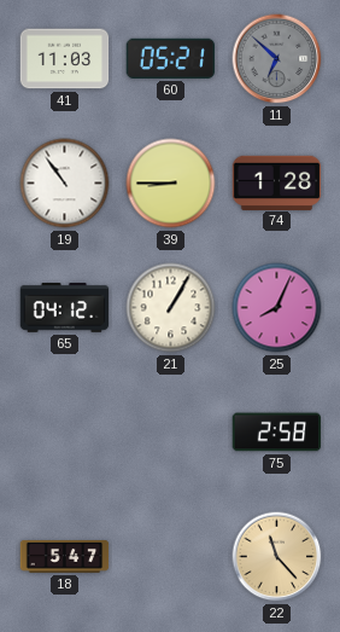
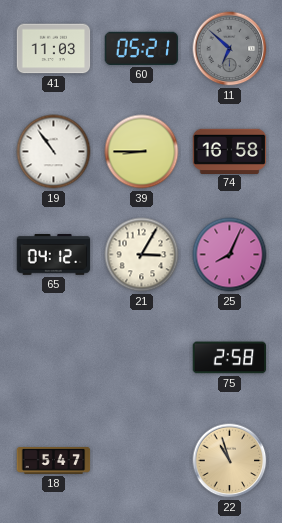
74: 1:28 -> 16:58 (230, 151)
21: 1:05 -> 3:05 (142, 255)
22: 11:23 -> 10:57 (230, 461)
